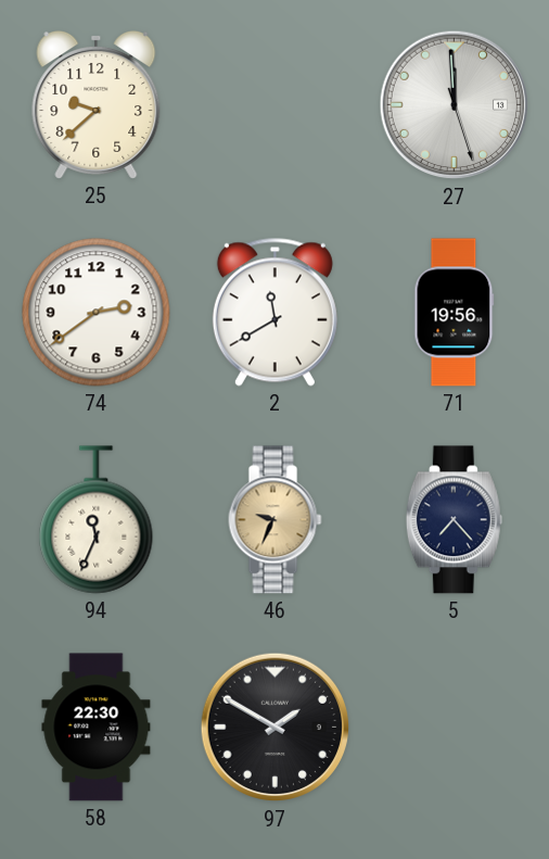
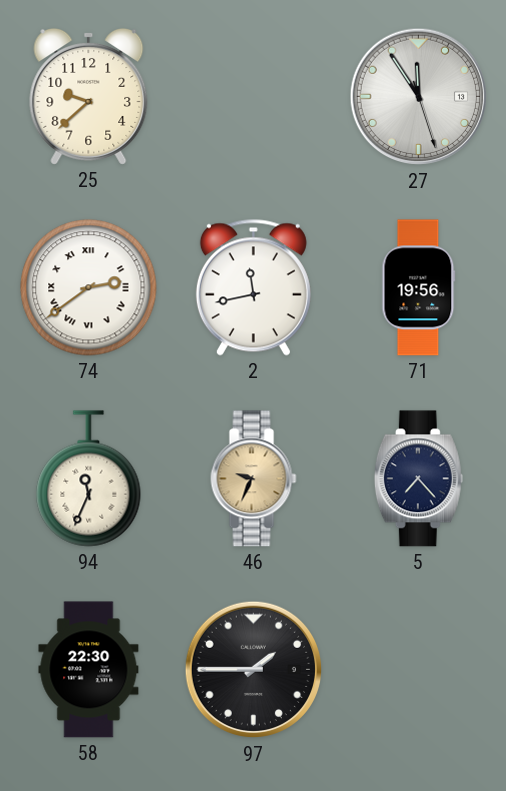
27: 11:59 -> 11:54 (419, 97)
74 numerals: Arabic -> Roman (89, 288)
2: 11:40 -> 11:43 (253, 287)
97: 1:50 -> 1:45 (254, 670)
